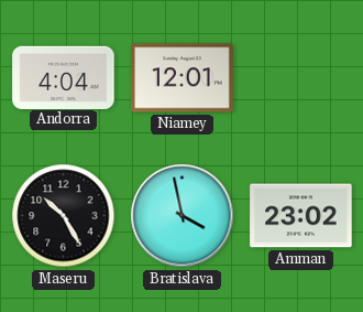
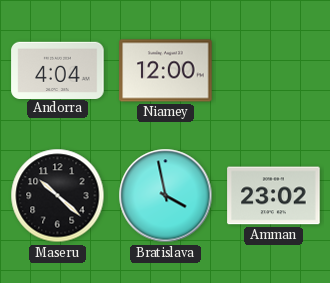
Niamey: 12:01 -> 12:00 (166, 71)
Maseru: 10:25 -> 10:22 (58, 196)
